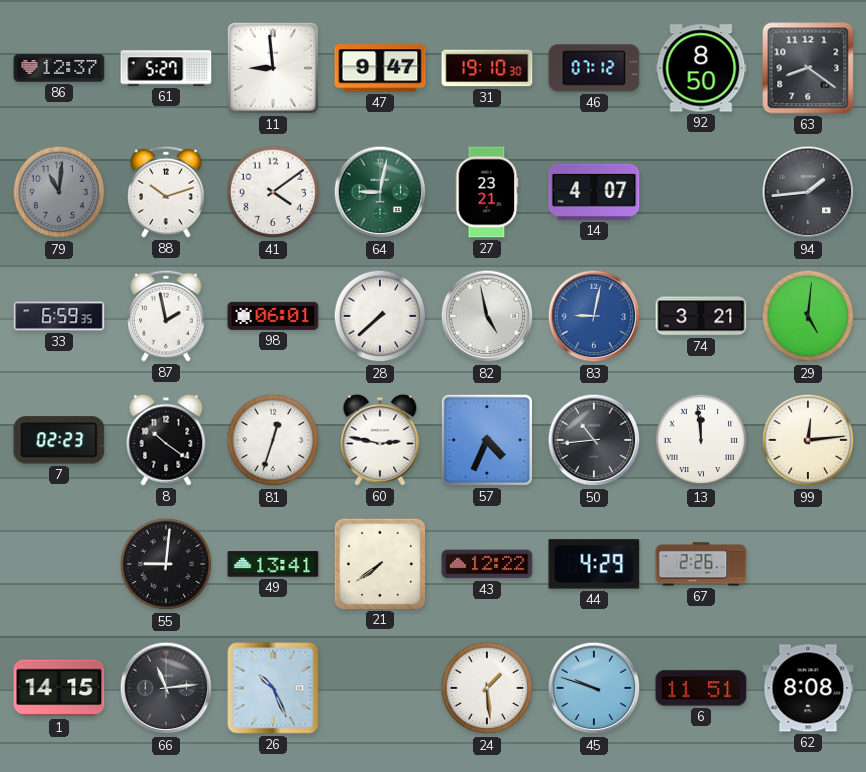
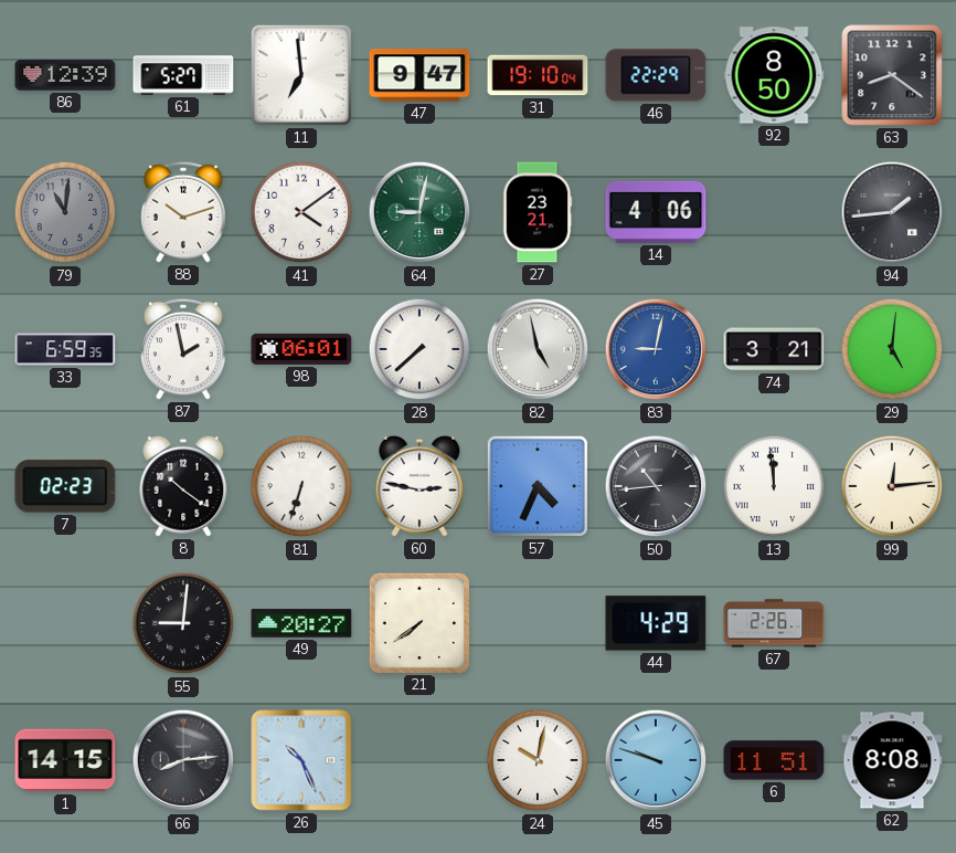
86: 12:37 -> 12:39 (65, 75)
11: 8:59 -> 6:59 (301, 75)
31: 19:10:30 -> 19:10:04 (538, 75)
46: 07:12 -> 22:29 (656, 75)
14: 4:07 -> 4:06 (656, 212)
81: 12:33 -> 6:33 (301, 486)
49: 13:41 -> 20:27 (301, 623)
43: 12:22 -> none (487, 564)
66: 11:14 -> 8:14 (183, 760)
24: 1:29 -> 10:02 (538, 760)
